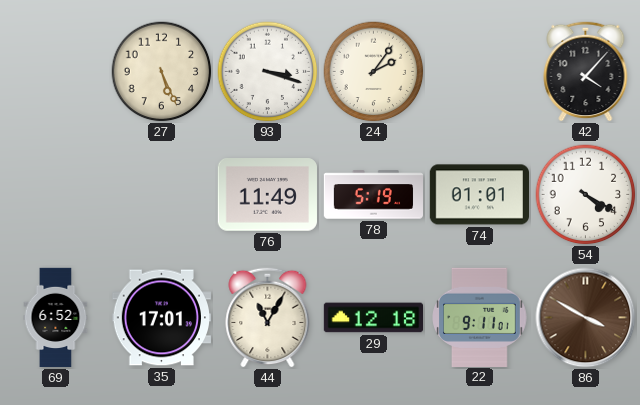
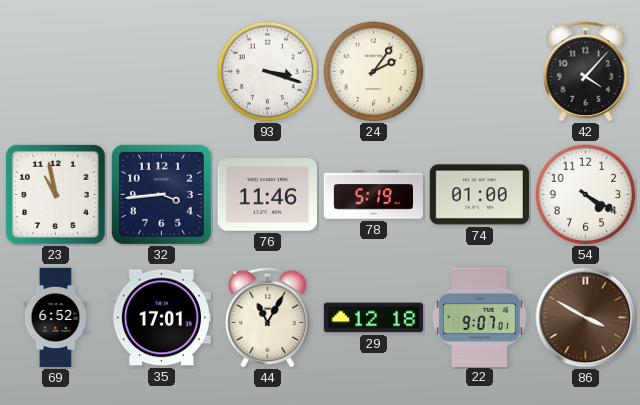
27: 5:26 -> none (162, 72)
23: none -> 10:58 (55, 194)
32: none -> 3:44 (161, 194)
76: 11:49 -> 11:46 (267, 195)
74: 01:01 -> 01:00 (479, 195)
22: 9:11 -> 9:07 (480, 317)
